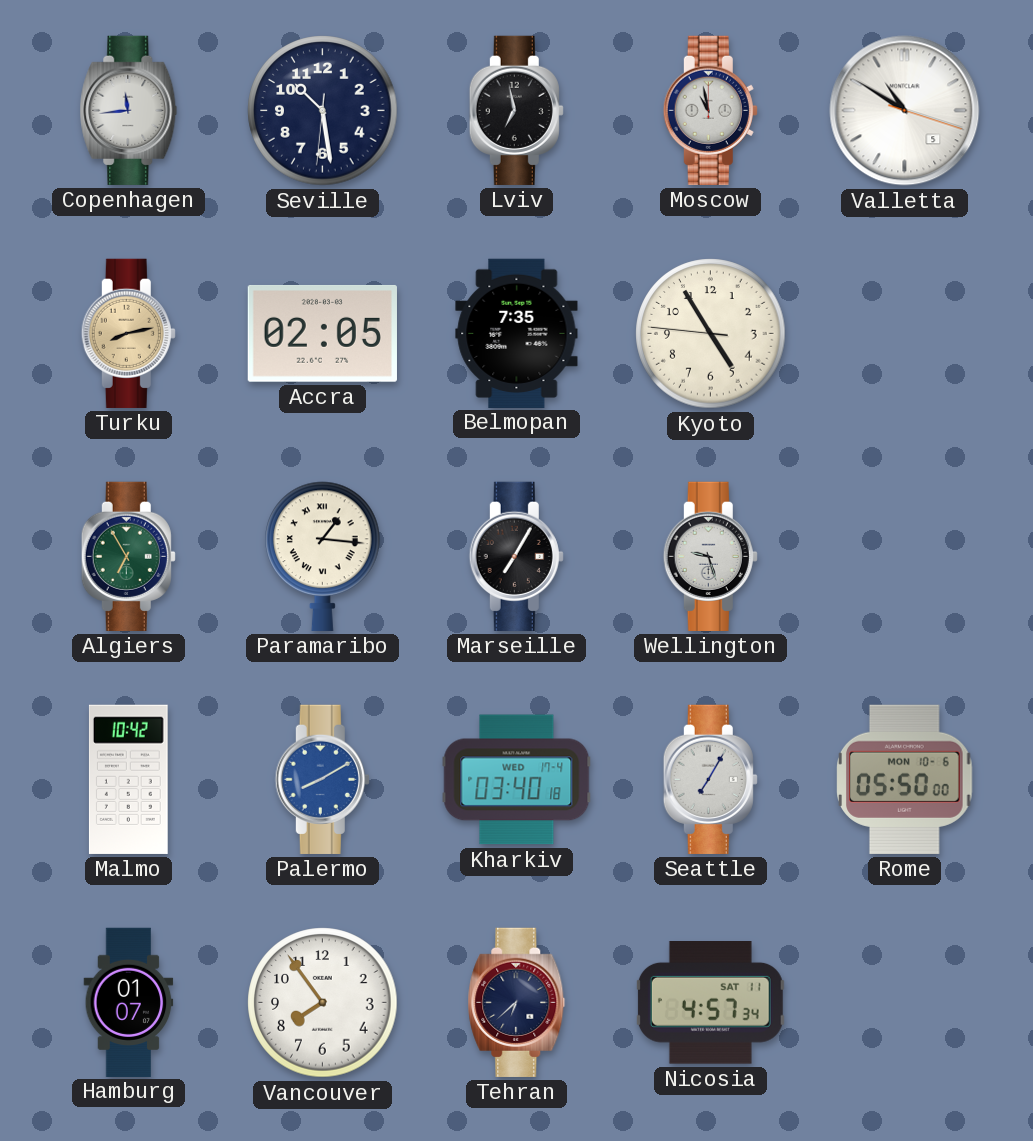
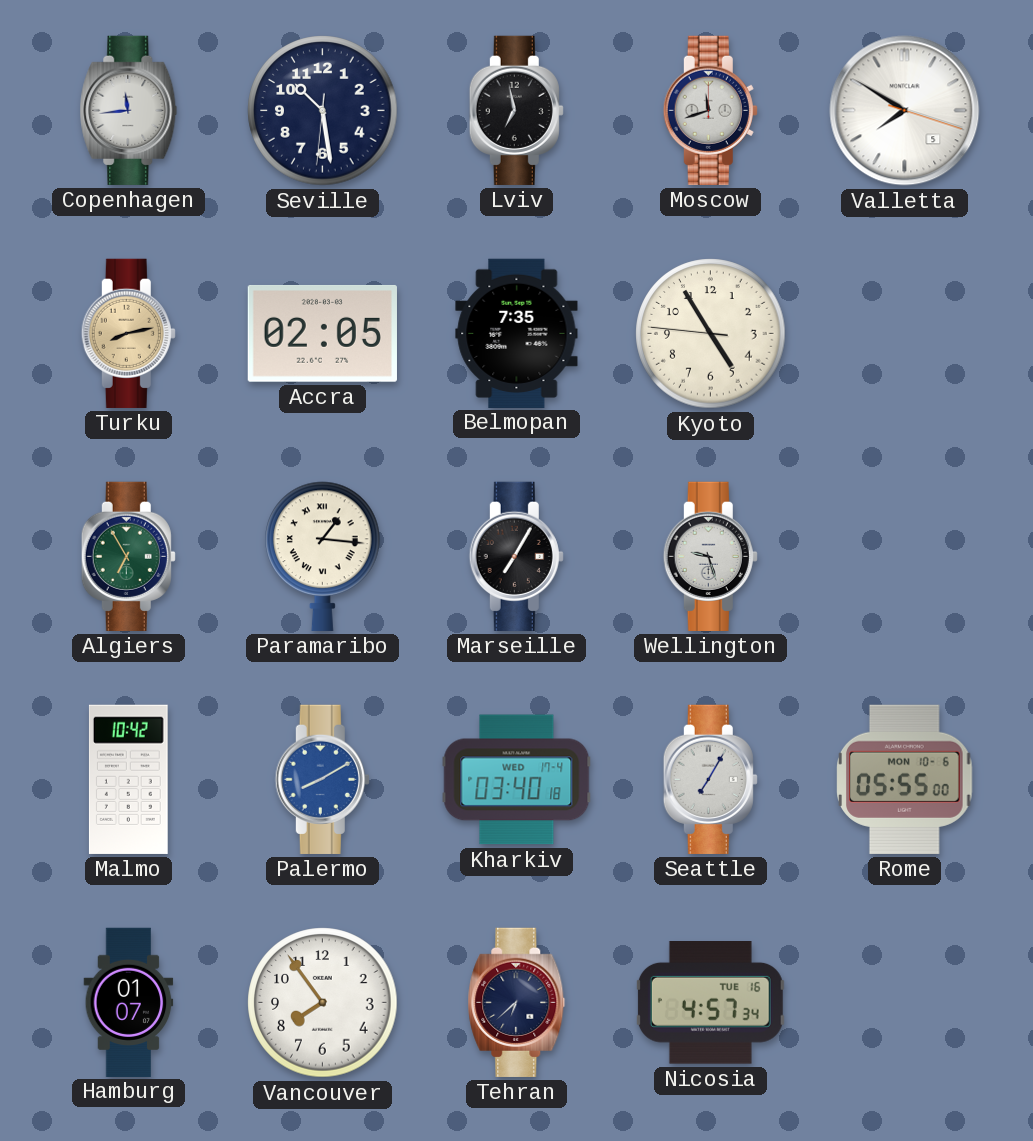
Moscow: 10:58 -> 11:42 (710, 110)
Valletta: 10:50 -> 7:50 (905, 111)
Rome: 05:50 -> 05:55 (905, 779)
Nicosia date: SAT 11 -> TUE 16 (710, 1003)
